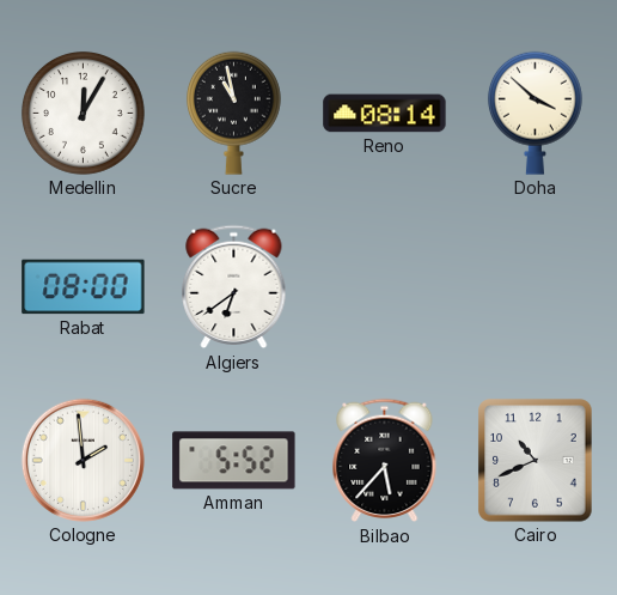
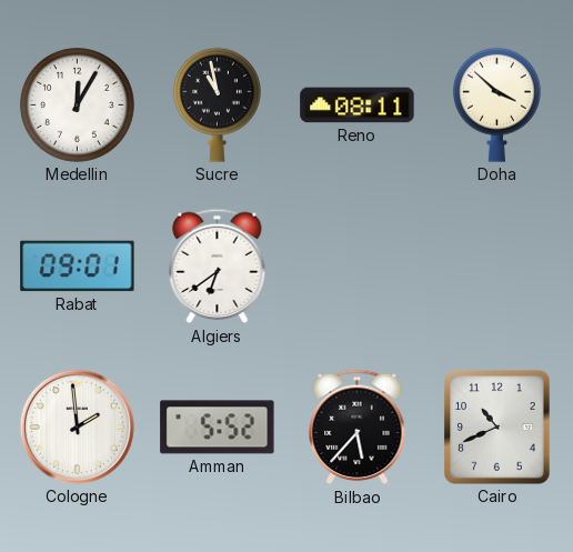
Reno: 08:14 -> 08:11 (358, 106)
Rabat: 08:00 -> 09:01 (78, 267)
